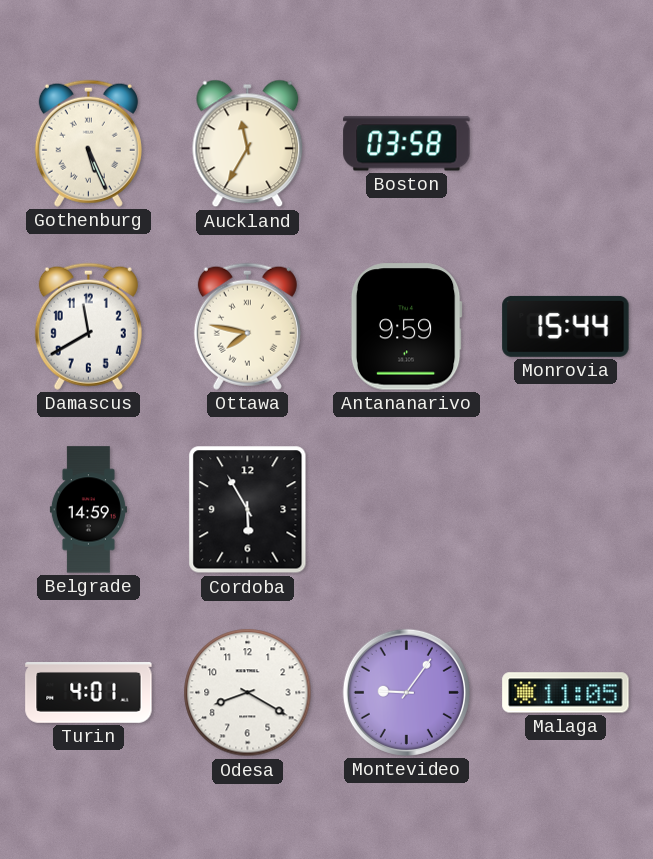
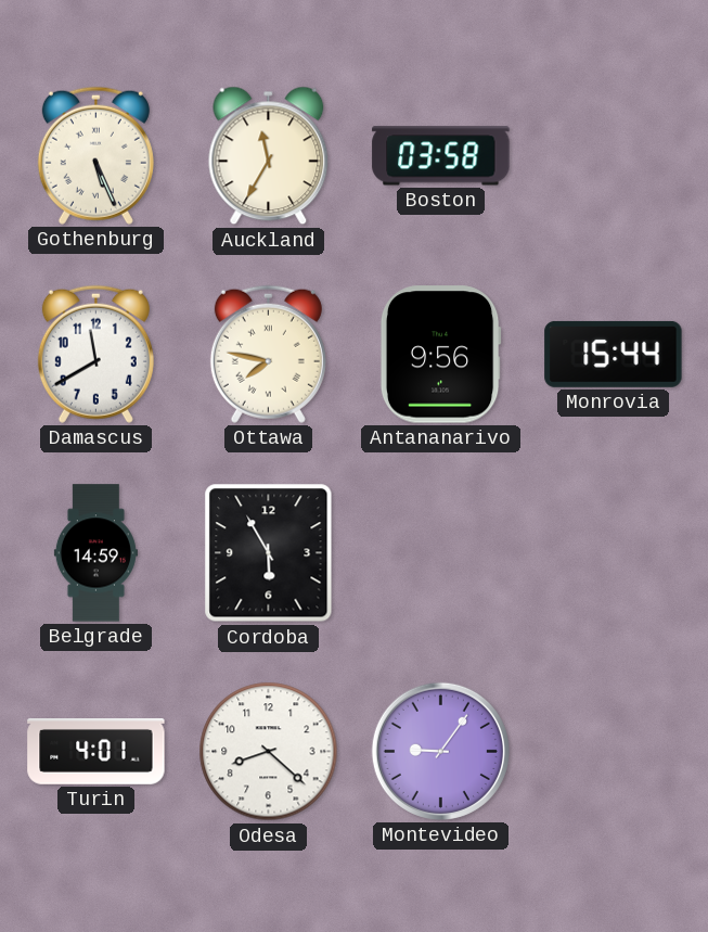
Antananarivo: 9:59 -> 9:56 (440, 355)
Odesa: 8:20 -> 8:22 (269, 752)
Malaga: 11:05 -> none (566, 693)
